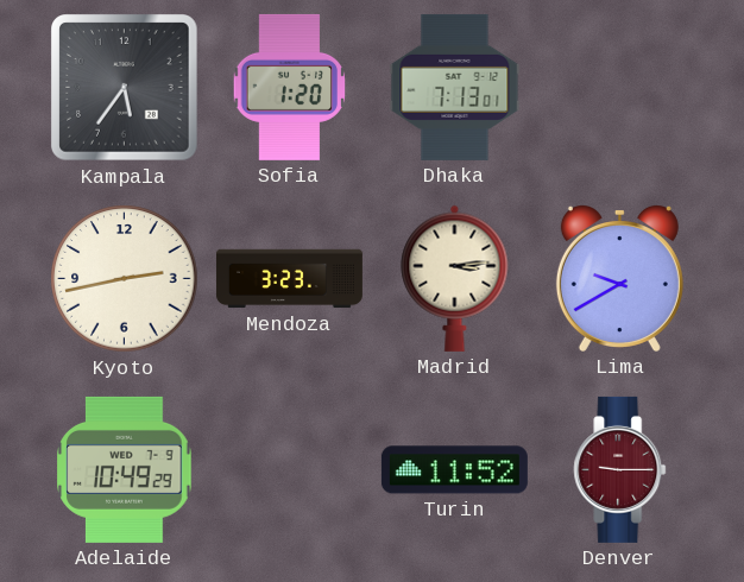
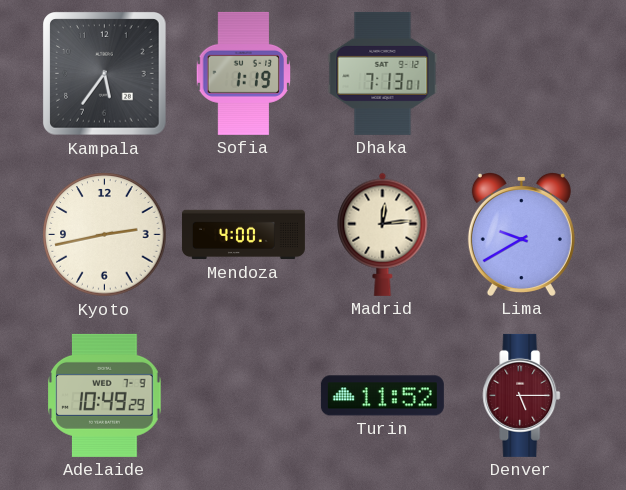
Sofia: 1:20 -> 1:19 (243, 73)
Mendoza: 3:23 -> 4:00 (243, 235)
Madrid: 3:14 -> 12:14 (383, 234)
Denver: 9:15 -> 5:15 (522, 395)
